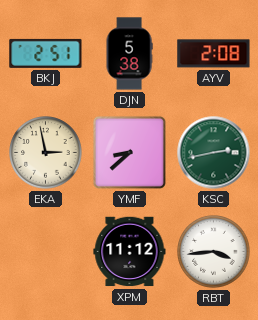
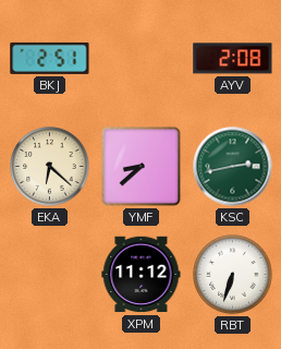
DJN: 5:38 -> none (129, 54)
EKA: 2:58 -> 6:22 (50, 167)
RBT: 3:44 -> 6:33 (233, 275)
